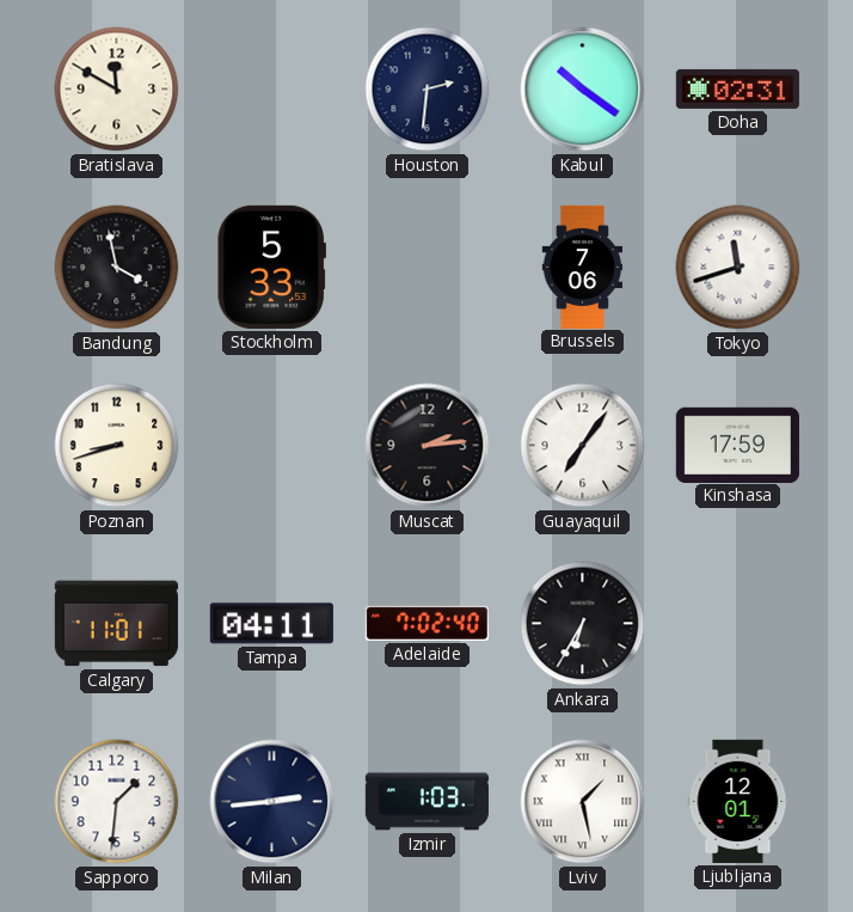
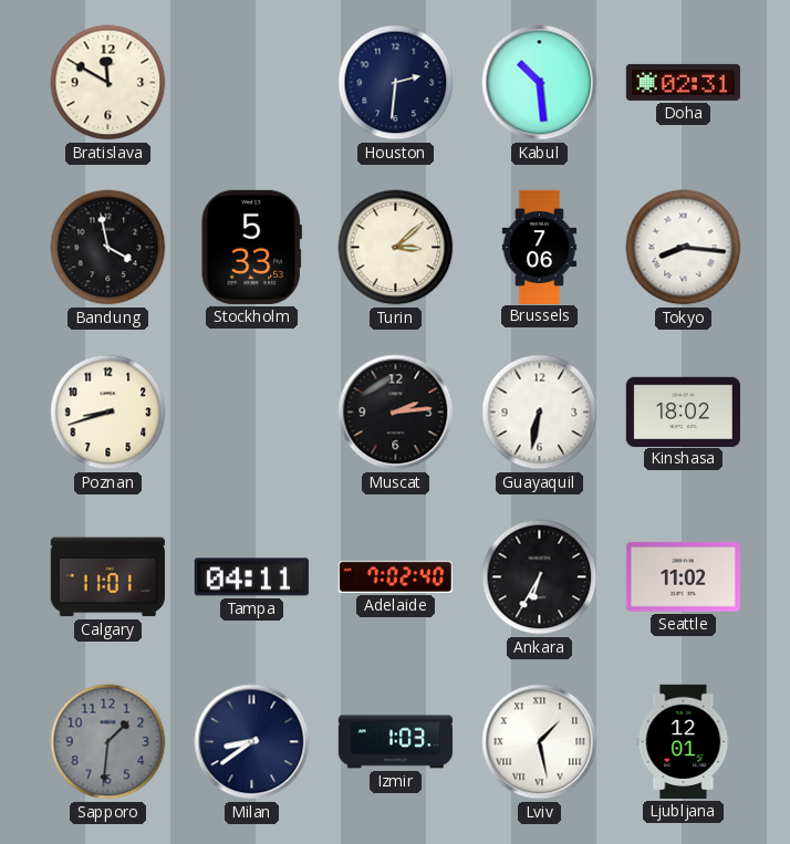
Kabul: 10:21 -> 10:29 (540, 83)
Turin: none -> 3:08 (396, 248)
Tokyo: 11:42 -> 8:16 (684, 248)
Guayaquil: 7:06 -> 6:32 (540, 413)
Kinshasa: 17:59 -> 18:02 (683, 411)
Seattle: none -> 11:02 (683, 576)
Sapporo dial: white -> grey (108, 742)
Milan: 2:44 -> 8:39 (252, 742)
